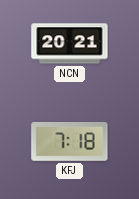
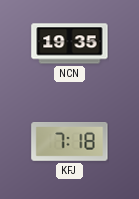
NCN: 20:21 -> 19:35 (70, 44)
